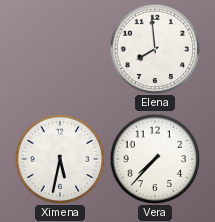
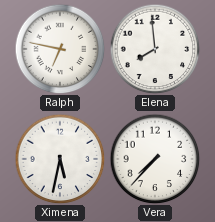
Ralph: none -> 6:47 (60, 49)
